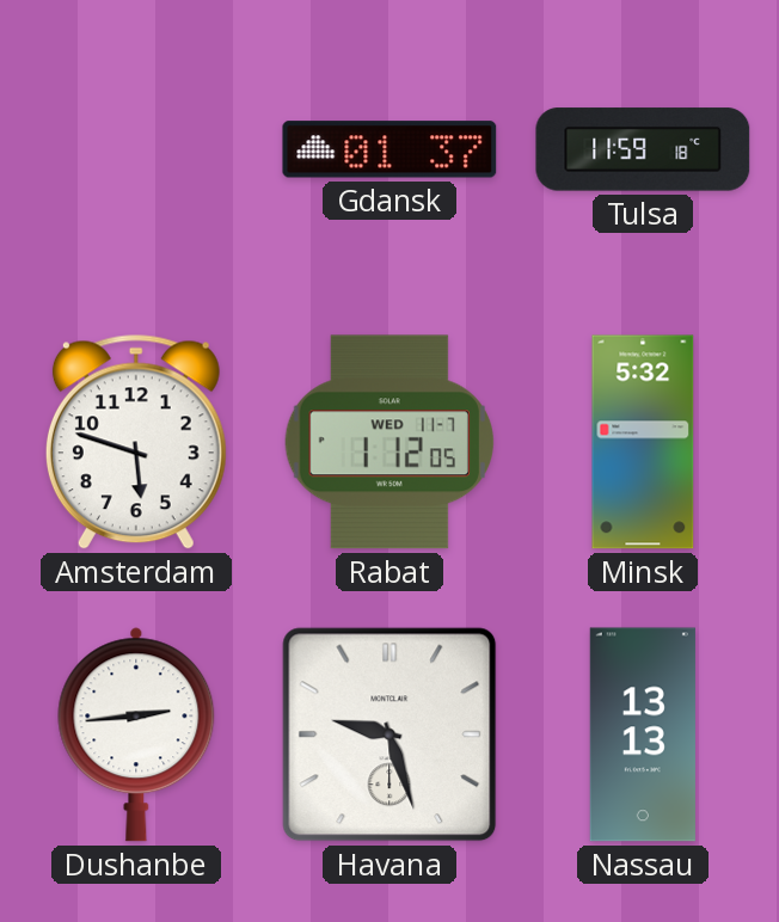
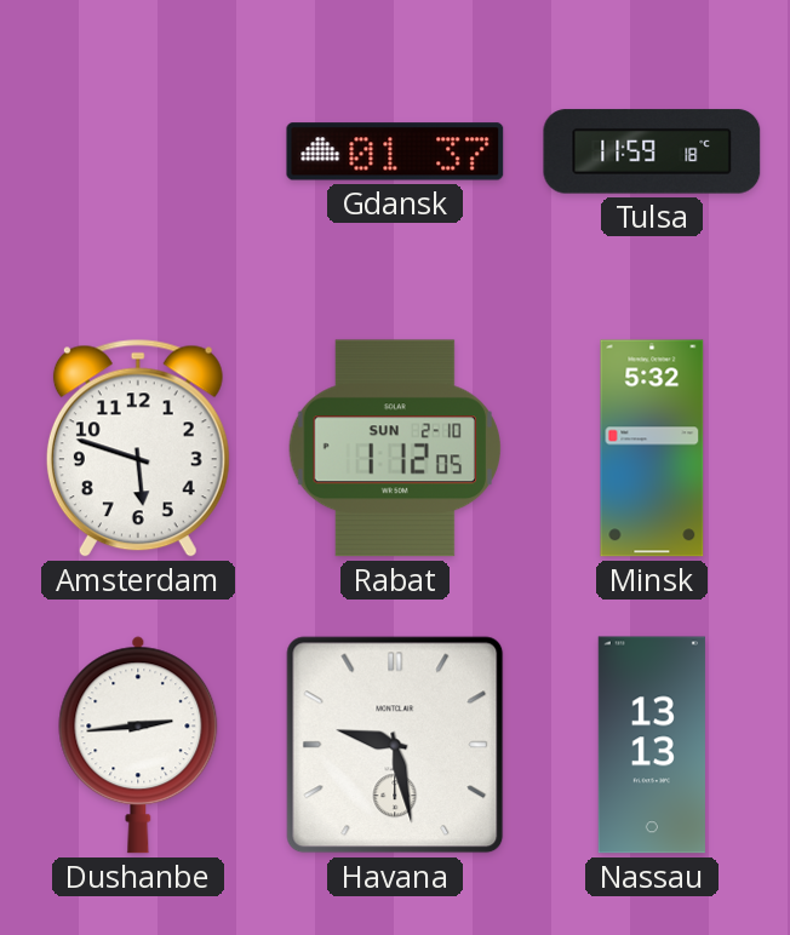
Rabat date: WED 11-7 -> SUN 2-10 (395, 448)
Havana: 9:27 -> 9:28 (395, 745)
